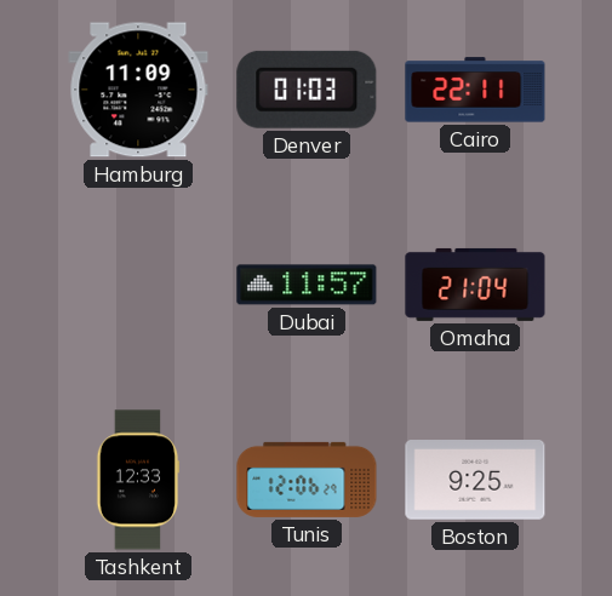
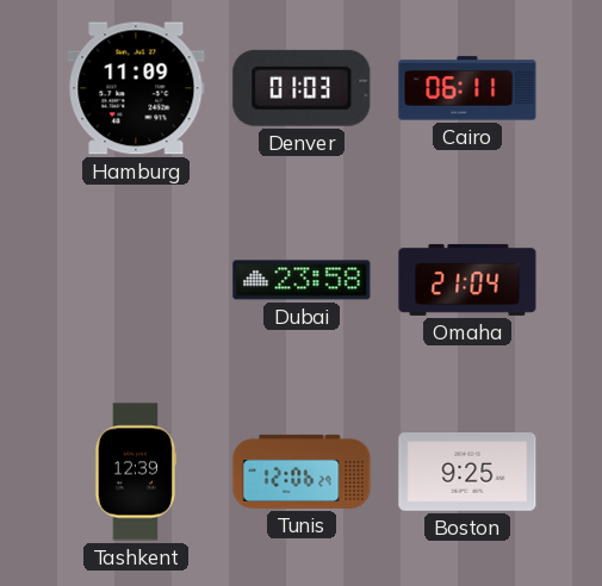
Cairo: 22:11 -> 06:11 (467, 88)
Dubai: 11:57 -> 23:58 (302, 280)
Tashkent: 12:33 -> 12:39 (136, 472)
